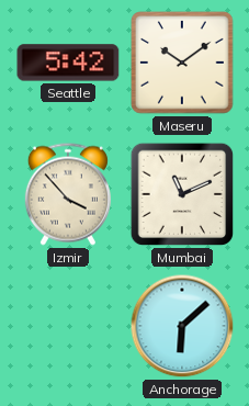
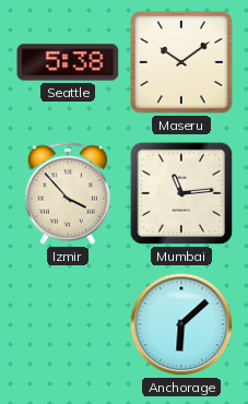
Seattle: 5:42 -> 5:38 (68, 62)
Mumbai: 11:11 -> 11:14 (181, 193)
